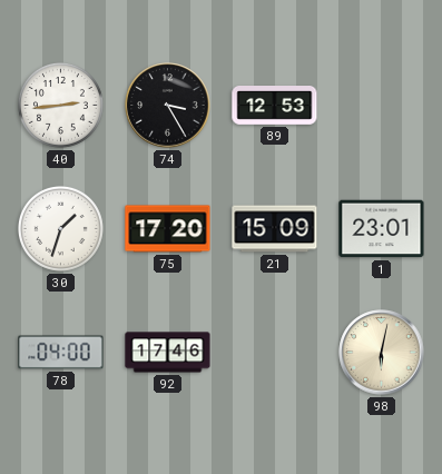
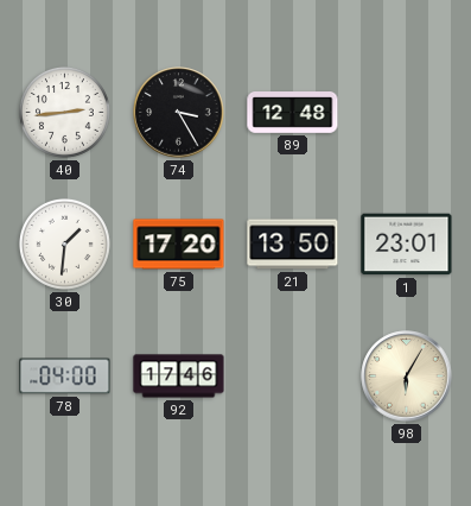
89: 12:53 -> 12:48 (293, 113)
30: 1:33 -> 1:31 (64, 243)
21: 15:09 -> 13:50 (293, 245)
98: 6:02 -> 6:05 (407, 377)
